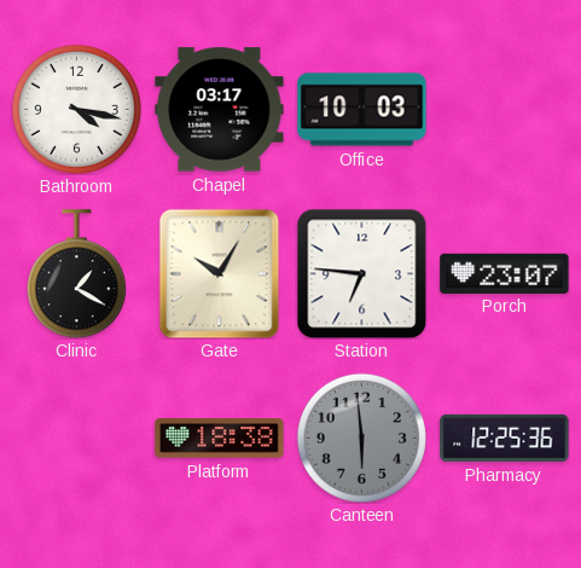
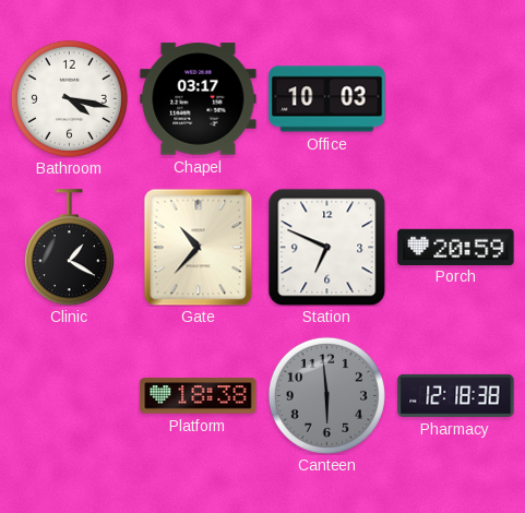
Gate: 10:05 -> 10:37 (199, 247)
Station: 6:46 -> 6:49 (326, 247)
Porch: 23:07 -> 20:59 (456, 247)
Pharmacy: 12:25 -> 12:18 (456, 395)
